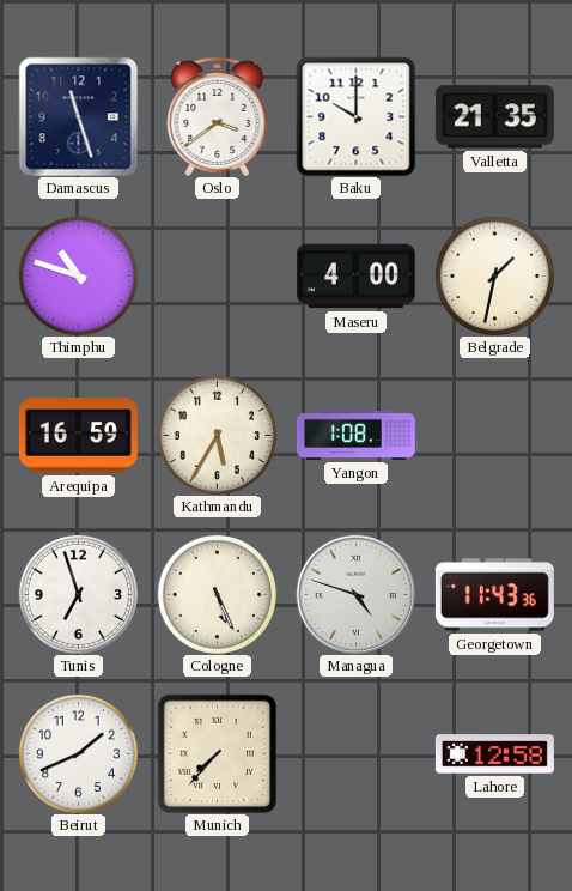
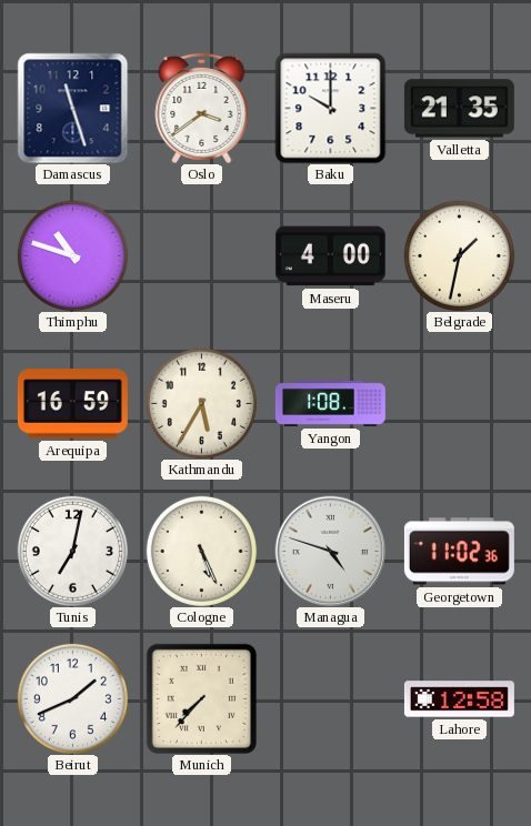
Tunis: 6:57 -> 7:02 (72, 551)
Georgetown: 11:43 -> 11:02 (459, 552)
